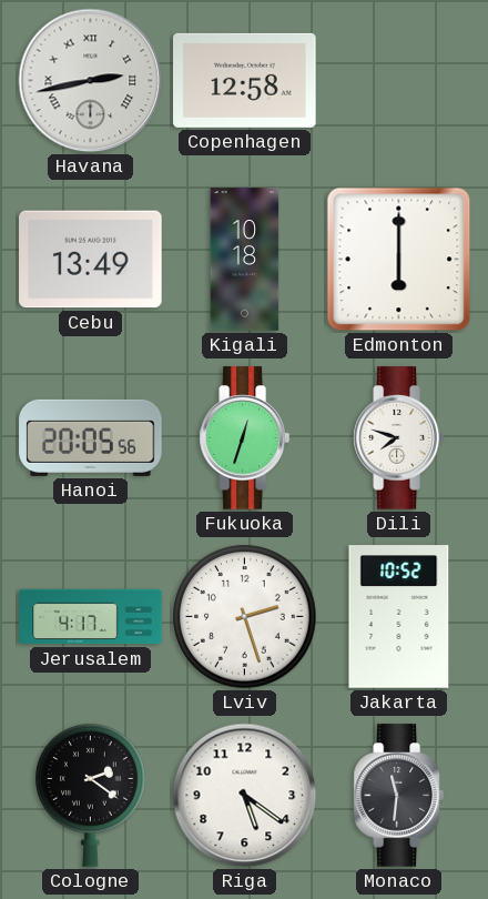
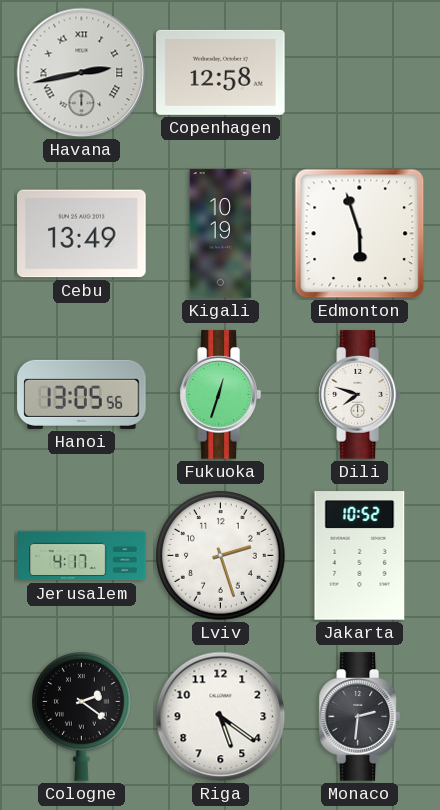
Kigali: 10:18 -> 10:19 (221, 234)
Edmonton: 6:00 -> 5:57 (360, 234)
Hanoi: 20:05 -> 13:05 (82, 394)
Monaco: 11:31 -> 2:31 (359, 717)
